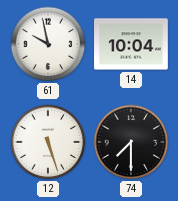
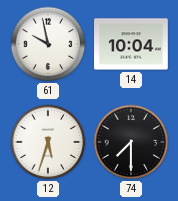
12: 5:27 -> 5:33 (48, 142)
